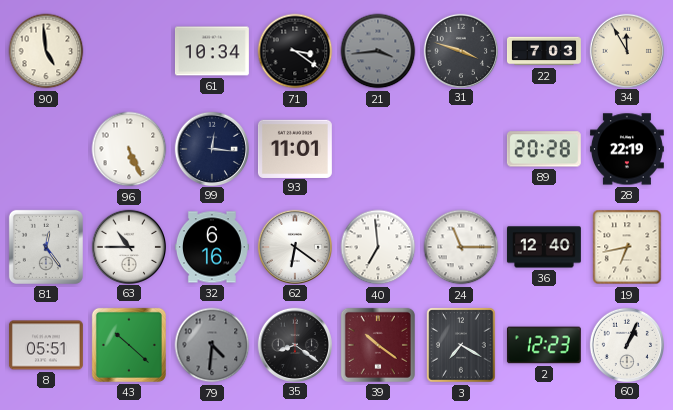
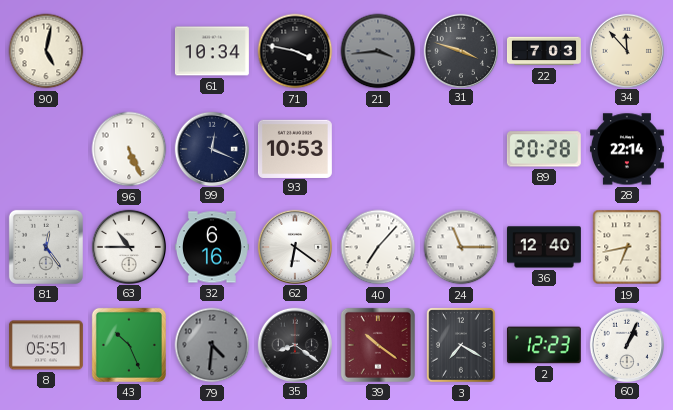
90: 4:59 -> 5:02 (46, 51)
71: 3:21 -> 3:47 (295, 51)
34: 11:55 -> 11:53 (626, 50)
99: 12:16 -> 12:19 (211, 148)
93: 11:01 -> 10:53 (295, 148)
28: 22:19 -> 22:14 (627, 149)
40: 6:59 -> 7:07 (378, 247)
43: 10:22 -> 10:26 (129, 345)
